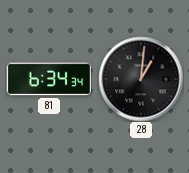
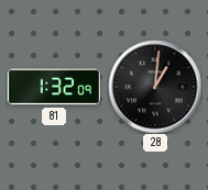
81: 6:34 -> 1:32 (54, 87)
